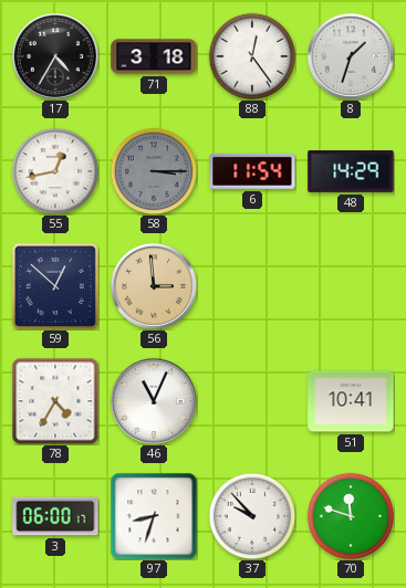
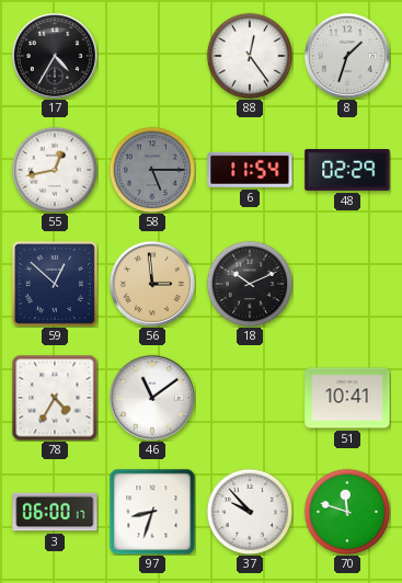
71: 3:18 -> none (154, 56)
58: 3:15 -> 5:15 (152, 170)
48: 14:29 -> 02:29 (347, 171)
18: none -> 10:11 (250, 284)
46: 11:04 -> 11:09 (152, 398)
